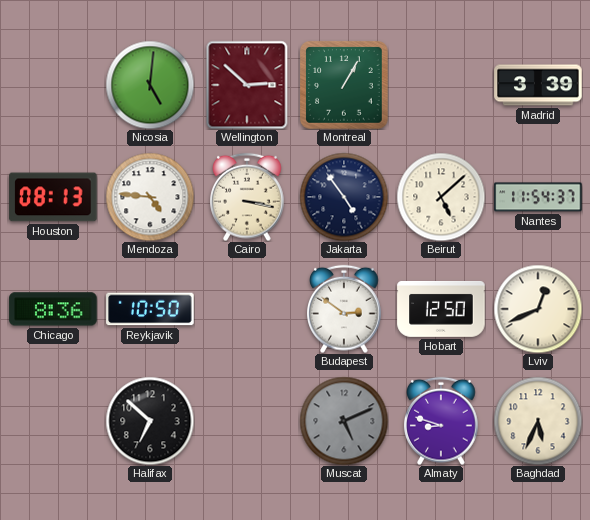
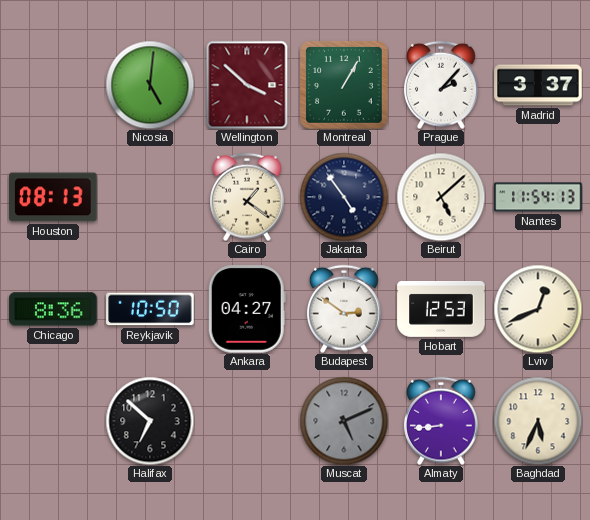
Wellington: 2:52 -> 3:52 (247, 85)
Prague: none -> 2:07 (442, 85)
Madrid: 3:39 -> 3:37 (538, 85)
Mendoza: 4:46 -> none (150, 197)
Cairo: 3:17 -> 1:21 (248, 197)
Nantes: 11:54:37 -> 11:54:13 (538, 197)
Ankara: none -> 04:27 (247, 309)
Hobart: 12:50 -> 12:53 (441, 309)
Almaty: 8:48 -> 8:44 (442, 421)
